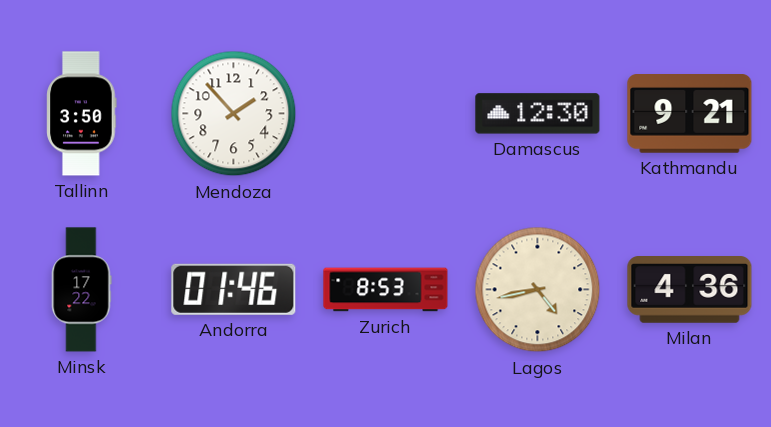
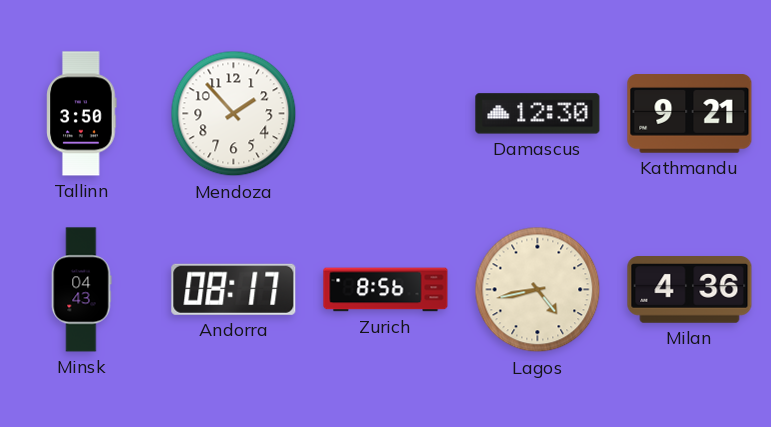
Minsk: 17:22 -> 04:43 (82, 290)
Andorra: 01:46 -> 08:17 (234, 289)
Zurich: 8:53 -> 8:56 (386, 290)
